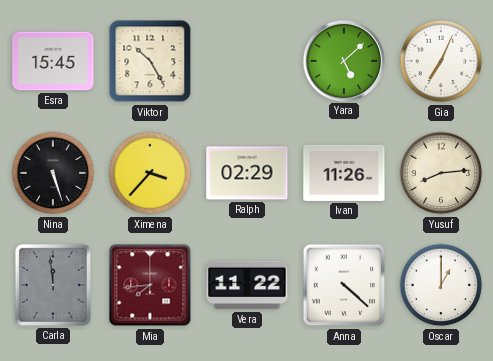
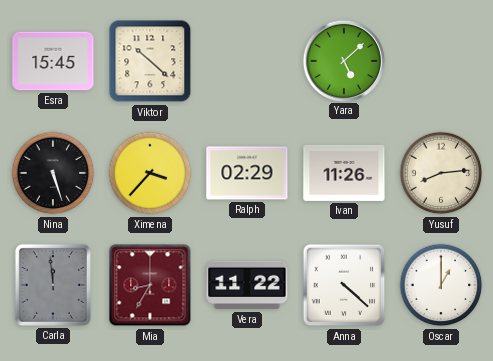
Viktor: 10:25 -> 10:22 (150, 61)
Gia: 7:04 -> none (441, 61)
Mia: 7:44 -> 8:35 (150, 285)
